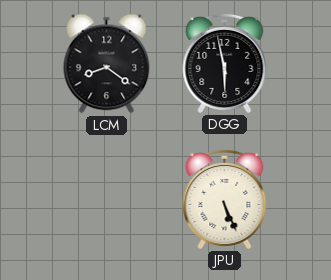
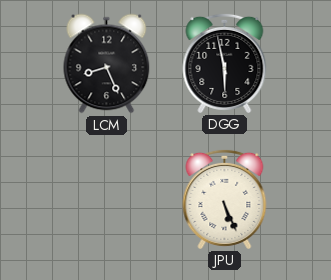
LCM: 8:21 -> 8:26 (107, 64)
